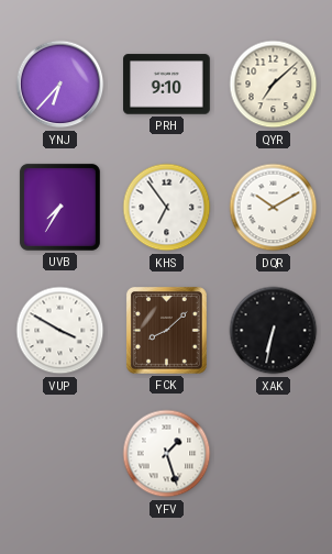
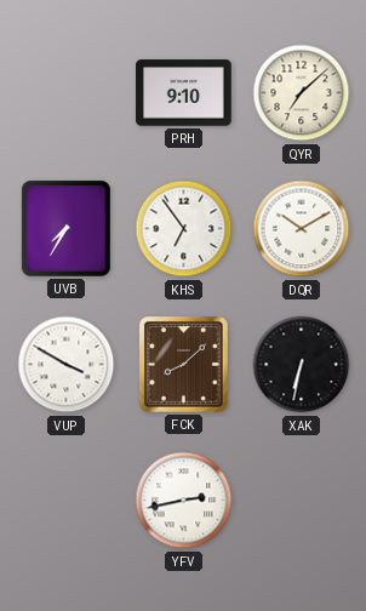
YNJ: 6:37 -> none (60, 85)
YFV: 1:27 -> 2:43 (184, 501)
